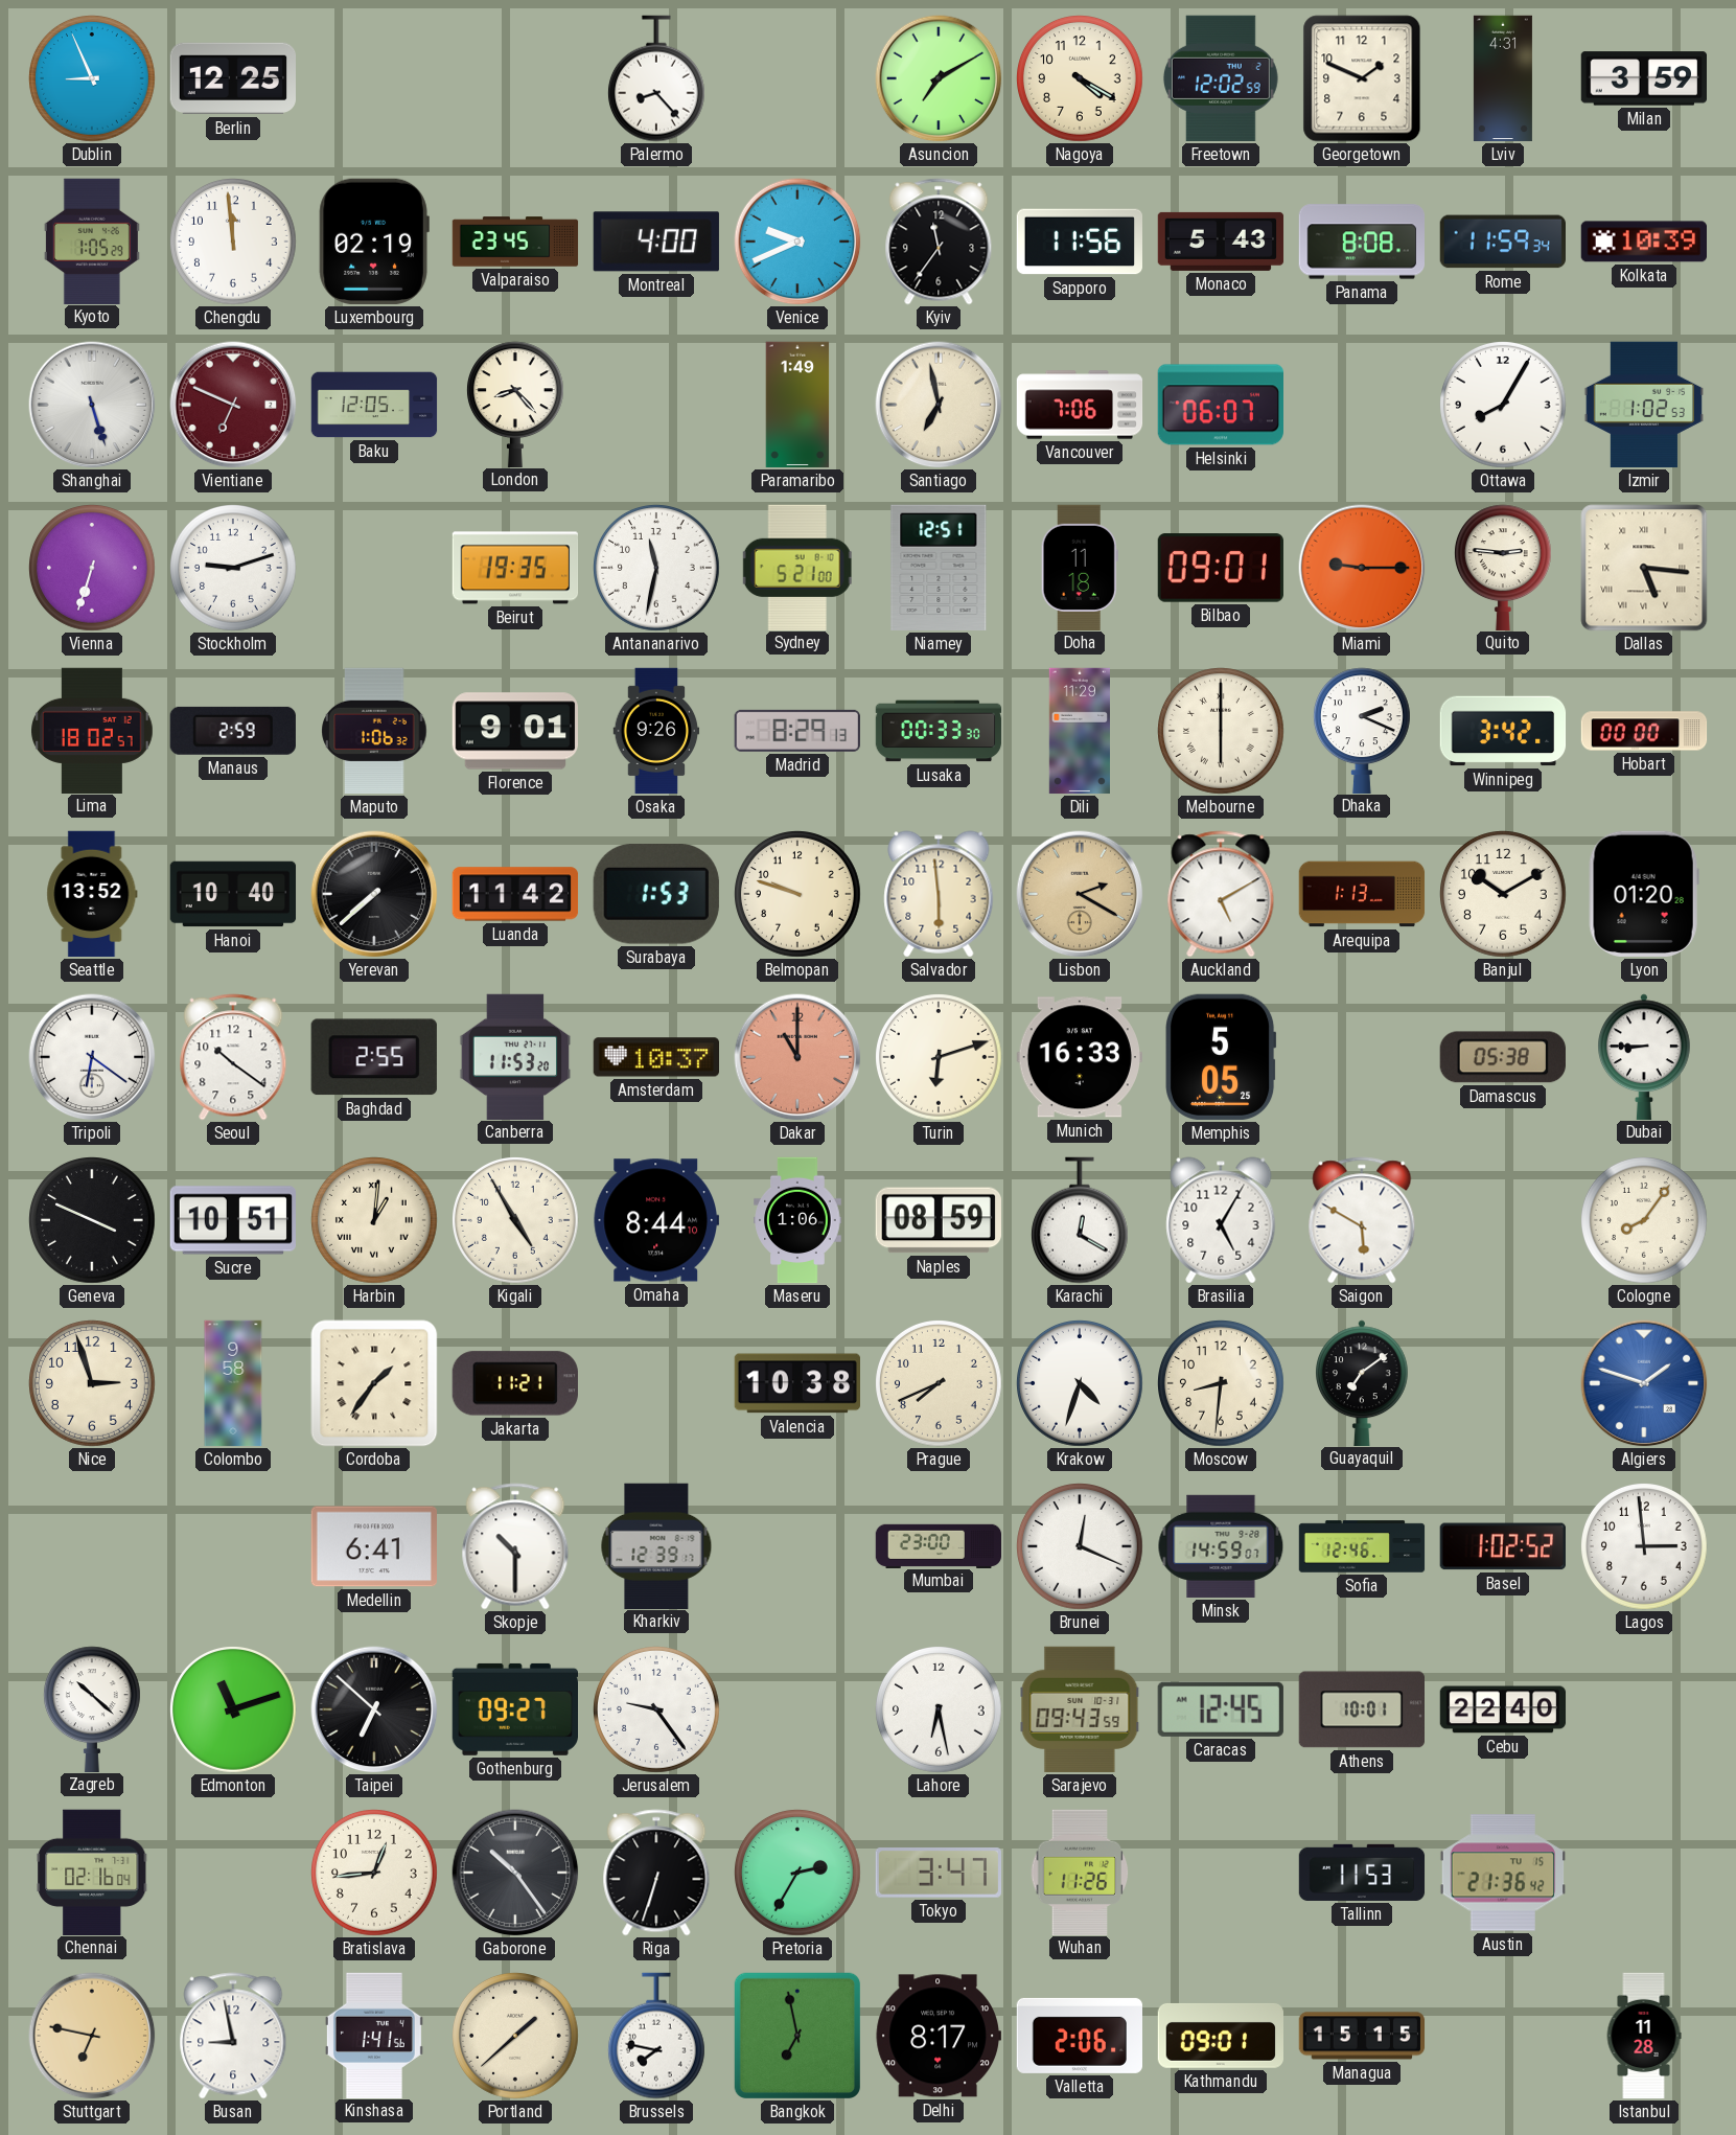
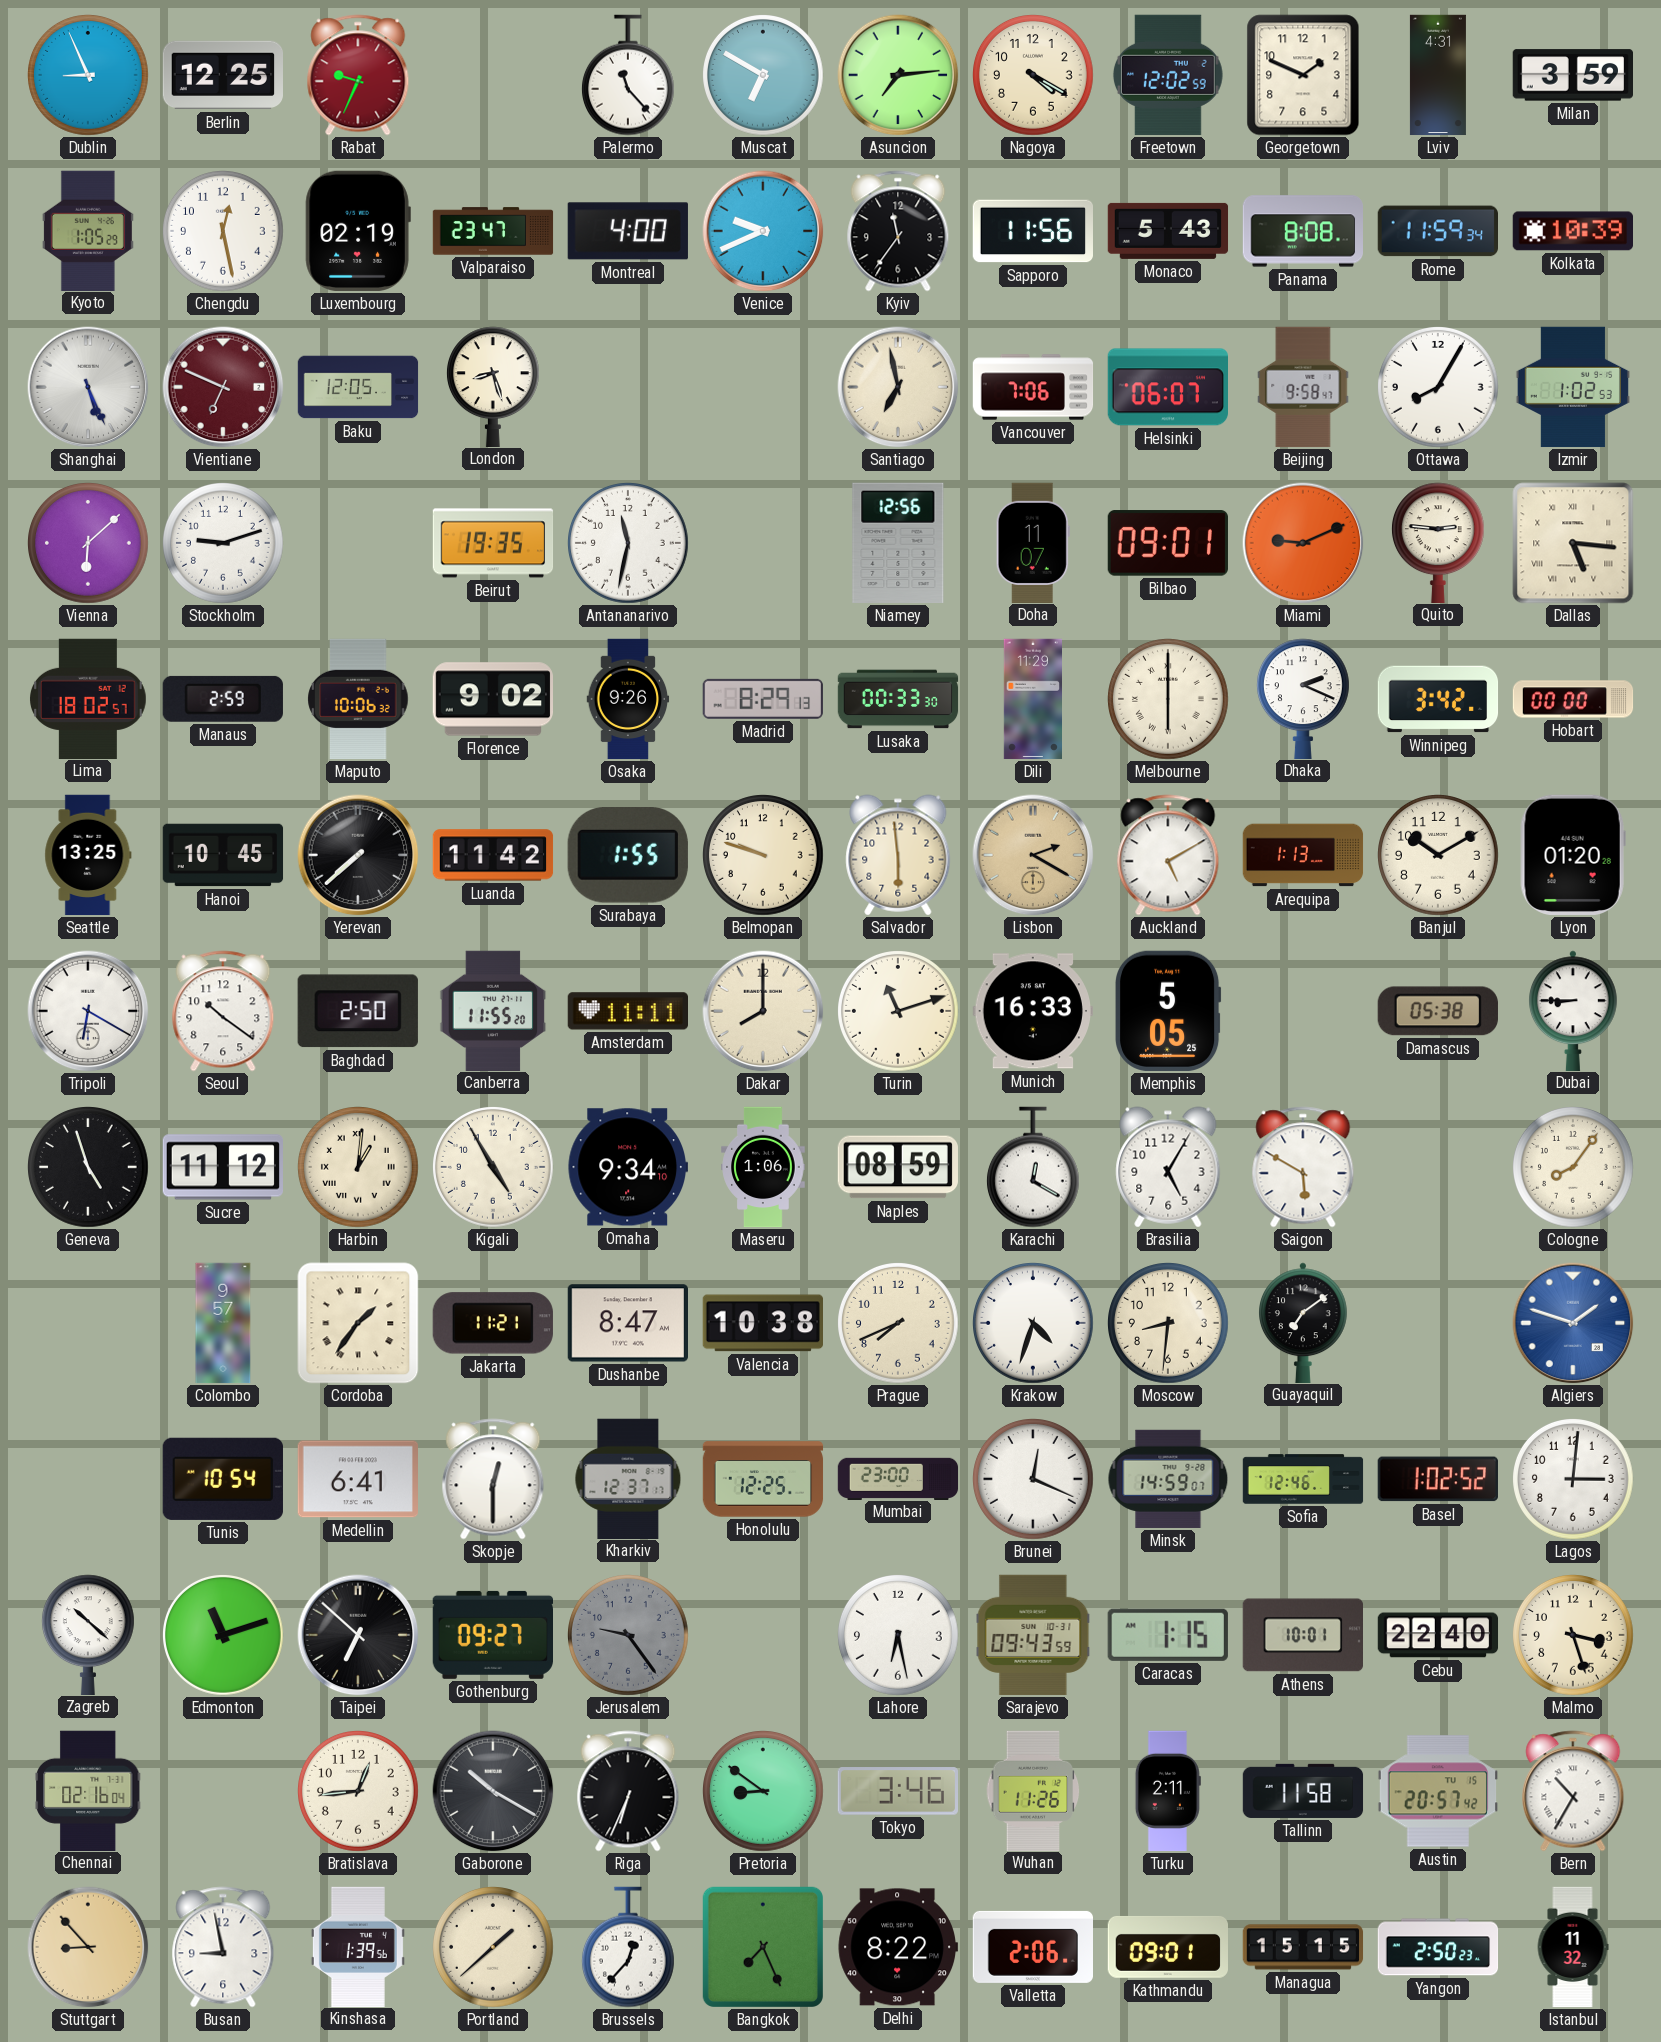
Rabat: none -> 9:34 (358, 75)
Palermo: 8:23 -> 11:23 (628, 75)
Muscat: none -> 6:50 (764, 76)
Asuncion: 7:10 -> 7:14 (898, 75)
Chengdu: 11:59 -> 12:28 (224, 232)
Valparaiso: 23:45 -> 23:47 (493, 231)
Shanghai: 5:27 -> 5:26 (88, 387)
London: 8:23 -> 8:27 (493, 386)
Paramaribo: 1:49 -> none (797, 405)
Beijing: none -> 9:58 (1303, 387)
Vienna: 6:33 -> 6:08 (89, 544)
Sydney: 5:21 -> none (797, 567)
Niamey: 12:51 -> 12:56 (898, 543)
Doha: 11:18 -> 11:07 (1033, 542)
Miami: 9:15 -> 9:11 (1303, 543)
Maputo: 1:06 -> 10:06 (358, 699)
Florence: 9:01 -> 9:02 (493, 699)
Seattle: 13:52 -> 13:25 (88, 855)
Hanoi: 10:40 -> 10:45 (223, 855)
Surabaya: 1:53 -> 1:55 (628, 856)
Tripoli: 6:21 -> 6:20 (88, 1011)
Baghdad: 2:55 -> 2:50 (358, 1011)
Canberra: 11:53 -> 11:55 (493, 1010)
Amsterdam: 10:37 -> 11:11 (627, 1011)
Dakar: 11:00 -> 8:00 (763, 1011)
Dakar dial: salmon -> cream (763, 1011)
Turin: 6:12 -> 11:12 (899, 1012)
Geneva: 3:49 -> 4:57 (89, 1168)
Sucre: 10:51 -> 11:12 (222, 1167)
Omaha: 8:44 -> 9:34 (627, 1167)
Nice: 2:57 -> none (93, 1384)
Colombo: 9:58 -> 9:57 (223, 1323)
Dushanbe: none -> 8:47 (627, 1323)
Tunis: none -> 10:54 (223, 1479)
Skopje: 10:30 -> 12:30 (493, 1479)
Kharkiv: 12:39 -> 12:37 (628, 1478)
Honolulu: none -> 12:25 (763, 1479)
Lagos: 2:59 -> 3:01 (1574, 1480)
Jerusalem dial: white -> grey (629, 1636)
Caracas: 12:45 -> 1:15 (1168, 1635)
Malmo: none -> 3:27 (1574, 1636)
Gaborone: 10:24 -> 10:20 (493, 1791)
Riga: 6:33 -> 6:34 (628, 1791)
Pretoria: 2:35 -> 8:51 (764, 1792)
Tokyo: 3:47 -> 3:46 (897, 1791)
Turku: none -> 2:11 (1168, 1791)
Tallinn: 11:53 -> 11:58 (1303, 1791)
Austin: 21:36 -> 20:57 (1437, 1791)
Bern: none -> 10:35 (1573, 1791)
Stuttgart: 6:47 -> 8:53 (88, 1947)
Kinshasa: 1:41 -> 1:39 (358, 1946)
Brussels: 7:47 -> 12:37 (628, 1947)
Bangkok: 6:58 -> 7:26 (763, 1947)
Delhi: 8:17 -> 8:22 (898, 1947)
Yangon: none -> 2:50 (1438, 1947)
Istanbul: 11:28 -> 11:32 (1573, 1947)
